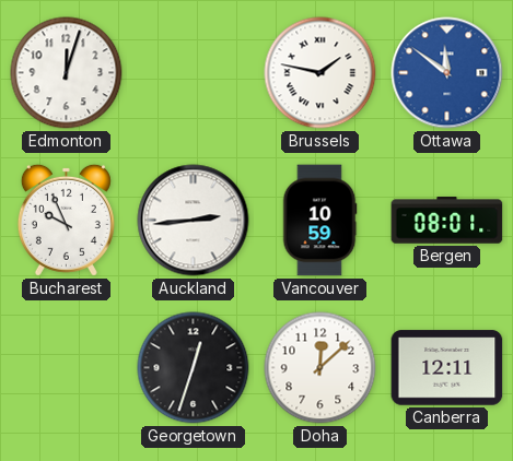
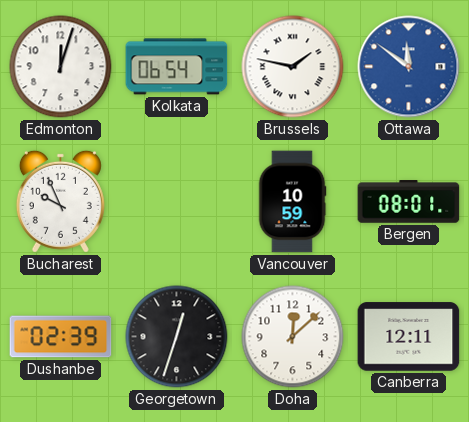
Kolkata: none -> 06:54 (177, 67)
Auckland: 2:44 -> none (194, 221)
Dushanbe: none -> 02:39 (61, 337)
